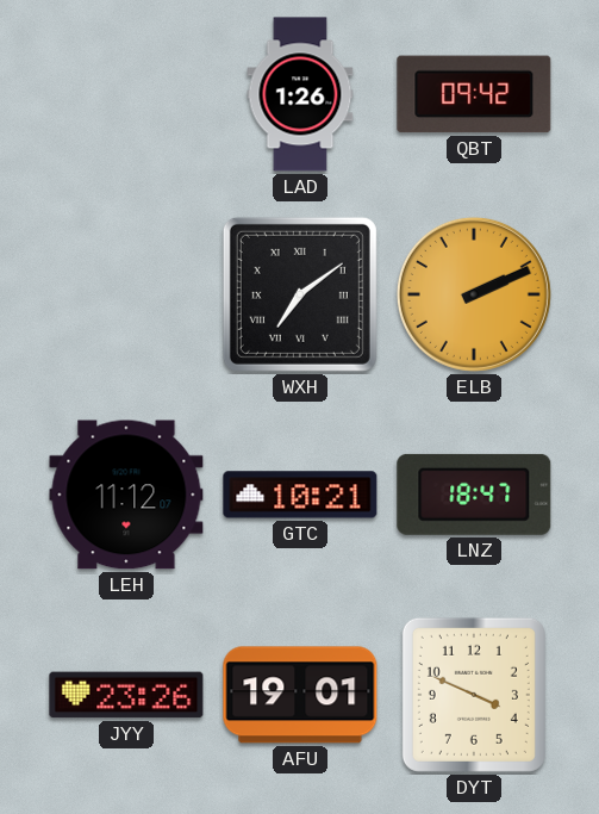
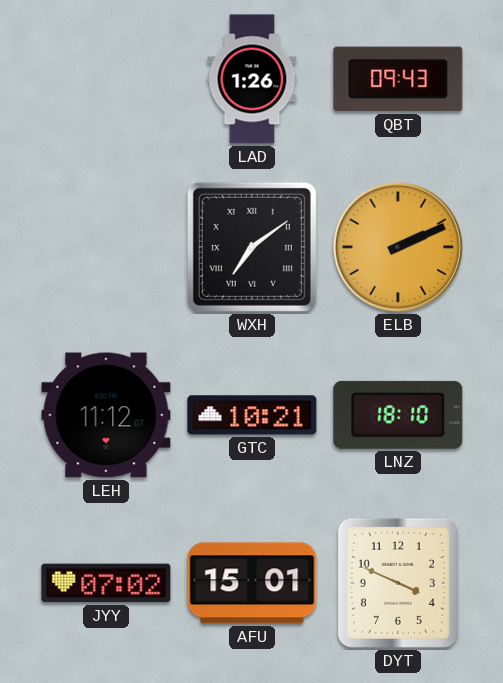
QBT: 09:42 -> 09:43 (398, 79)
LNZ: 18:47 -> 18:10 (398, 415)
JYY: 23:26 -> 07:02 (106, 583)
AFU: 19:01 -> 15:01 (252, 583)
